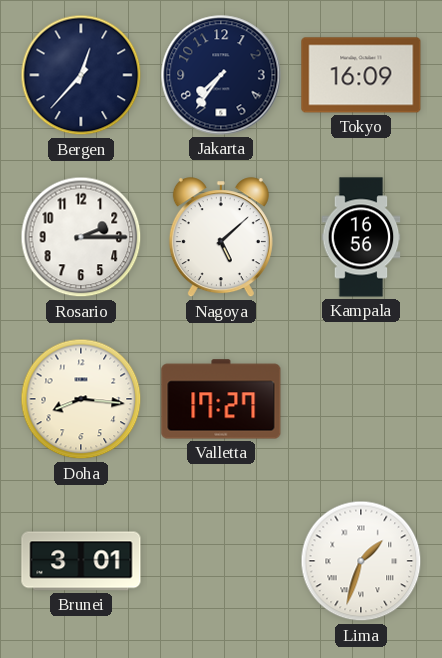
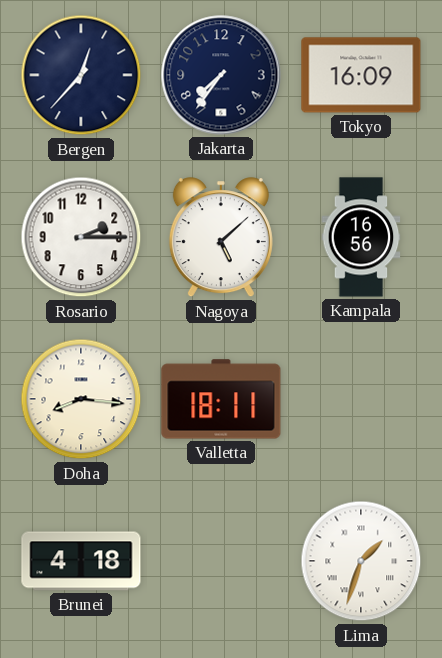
Valletta: 17:27 -> 18:11 (221, 399)
Brunei: 3:01 -> 4:18 (81, 561)
